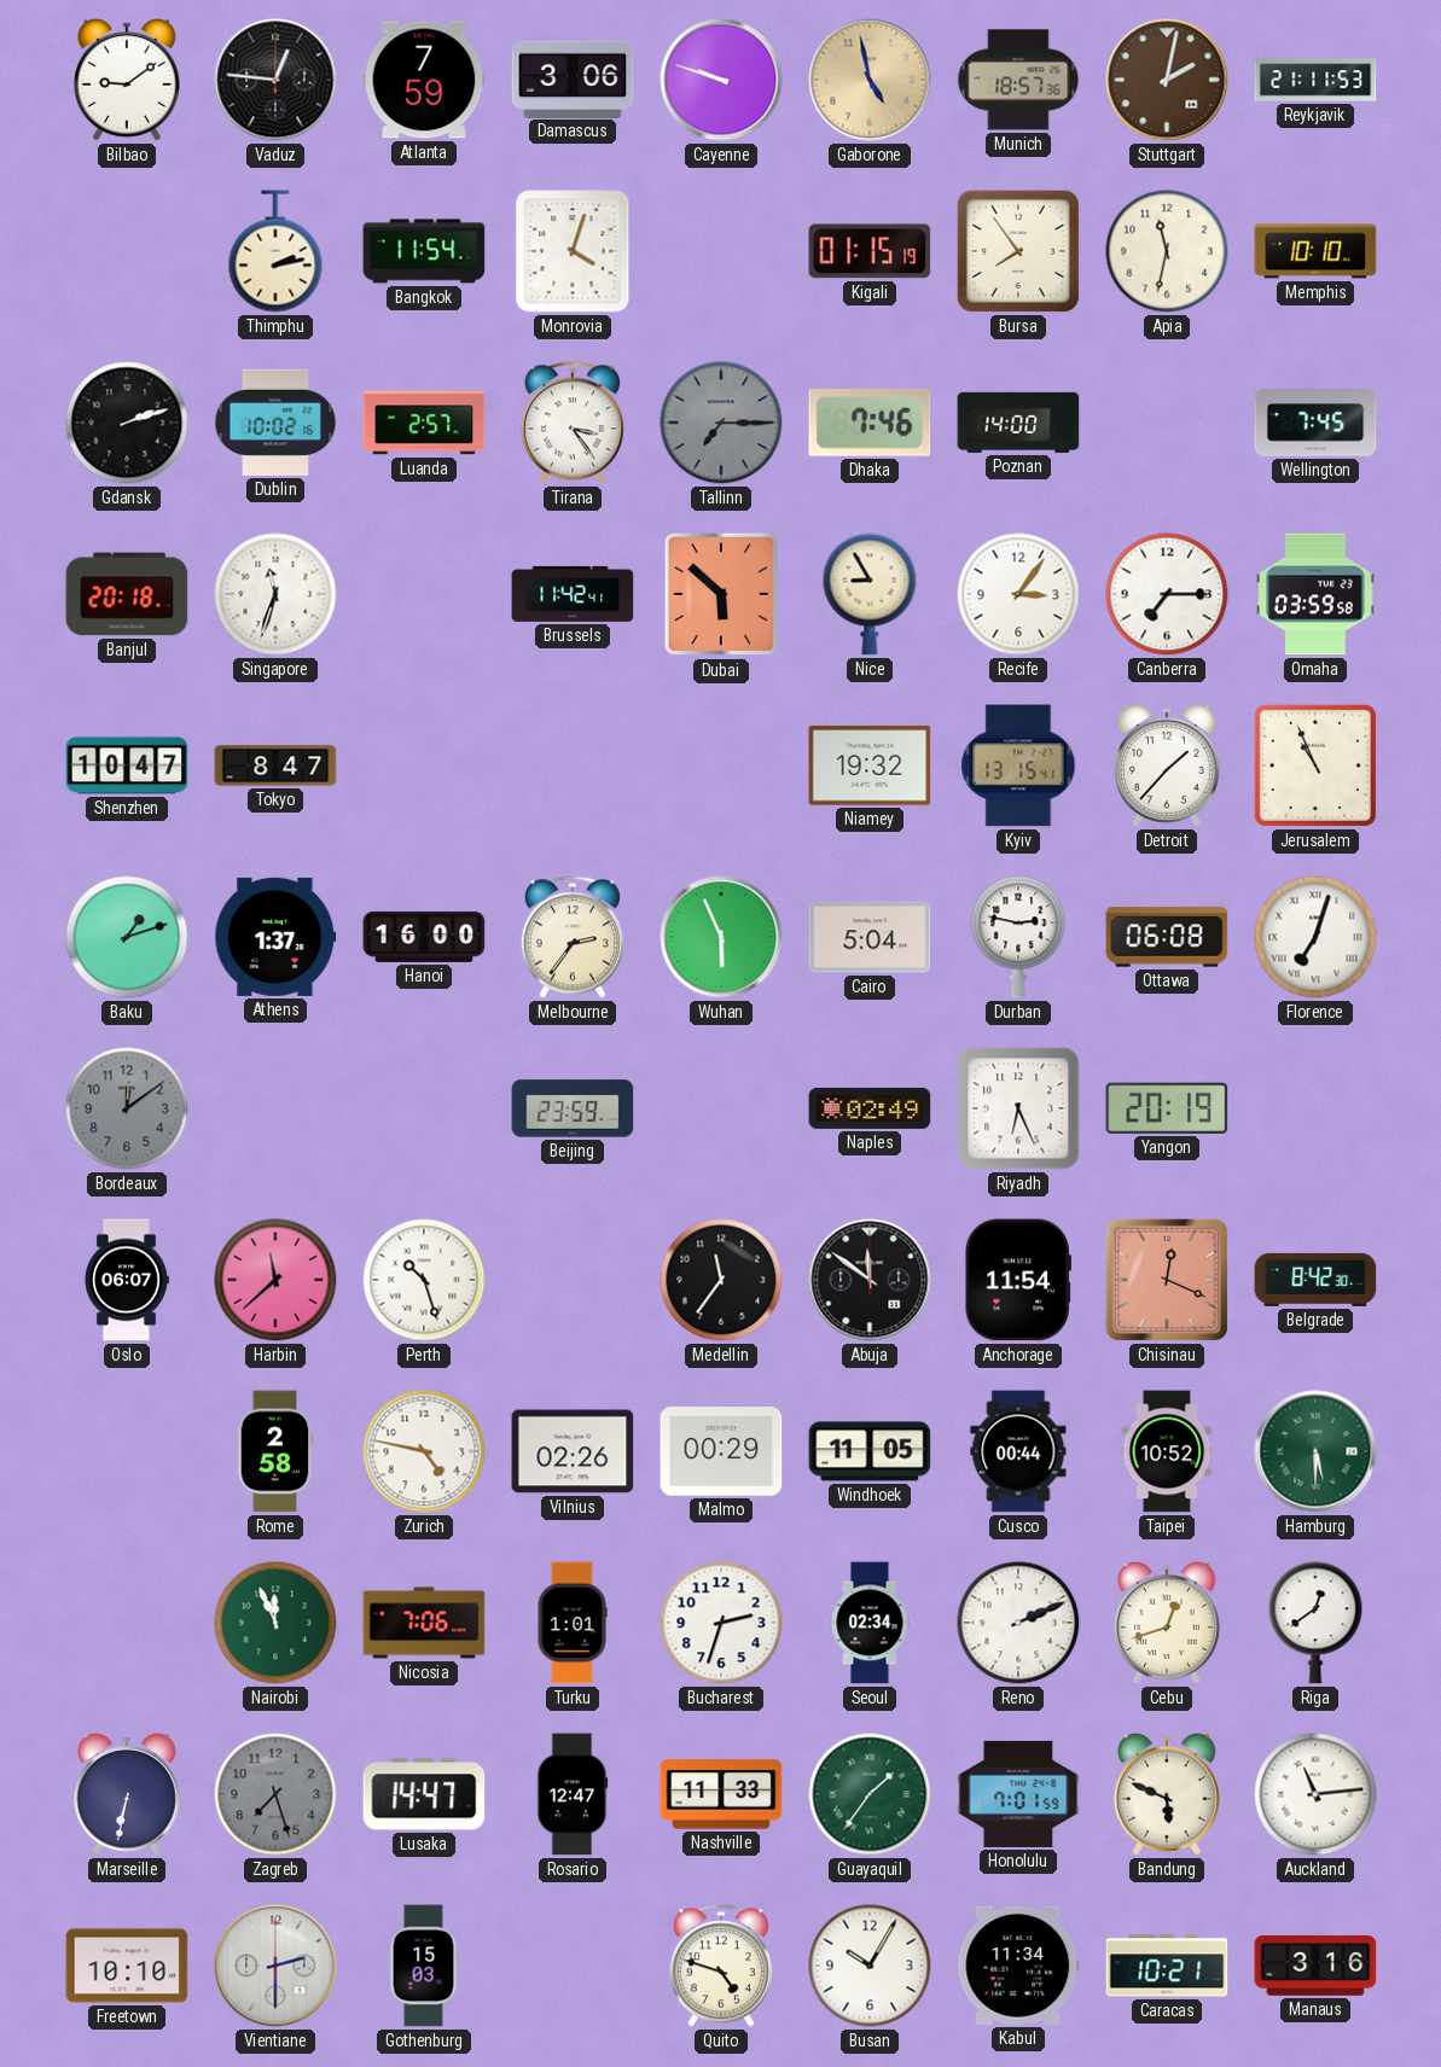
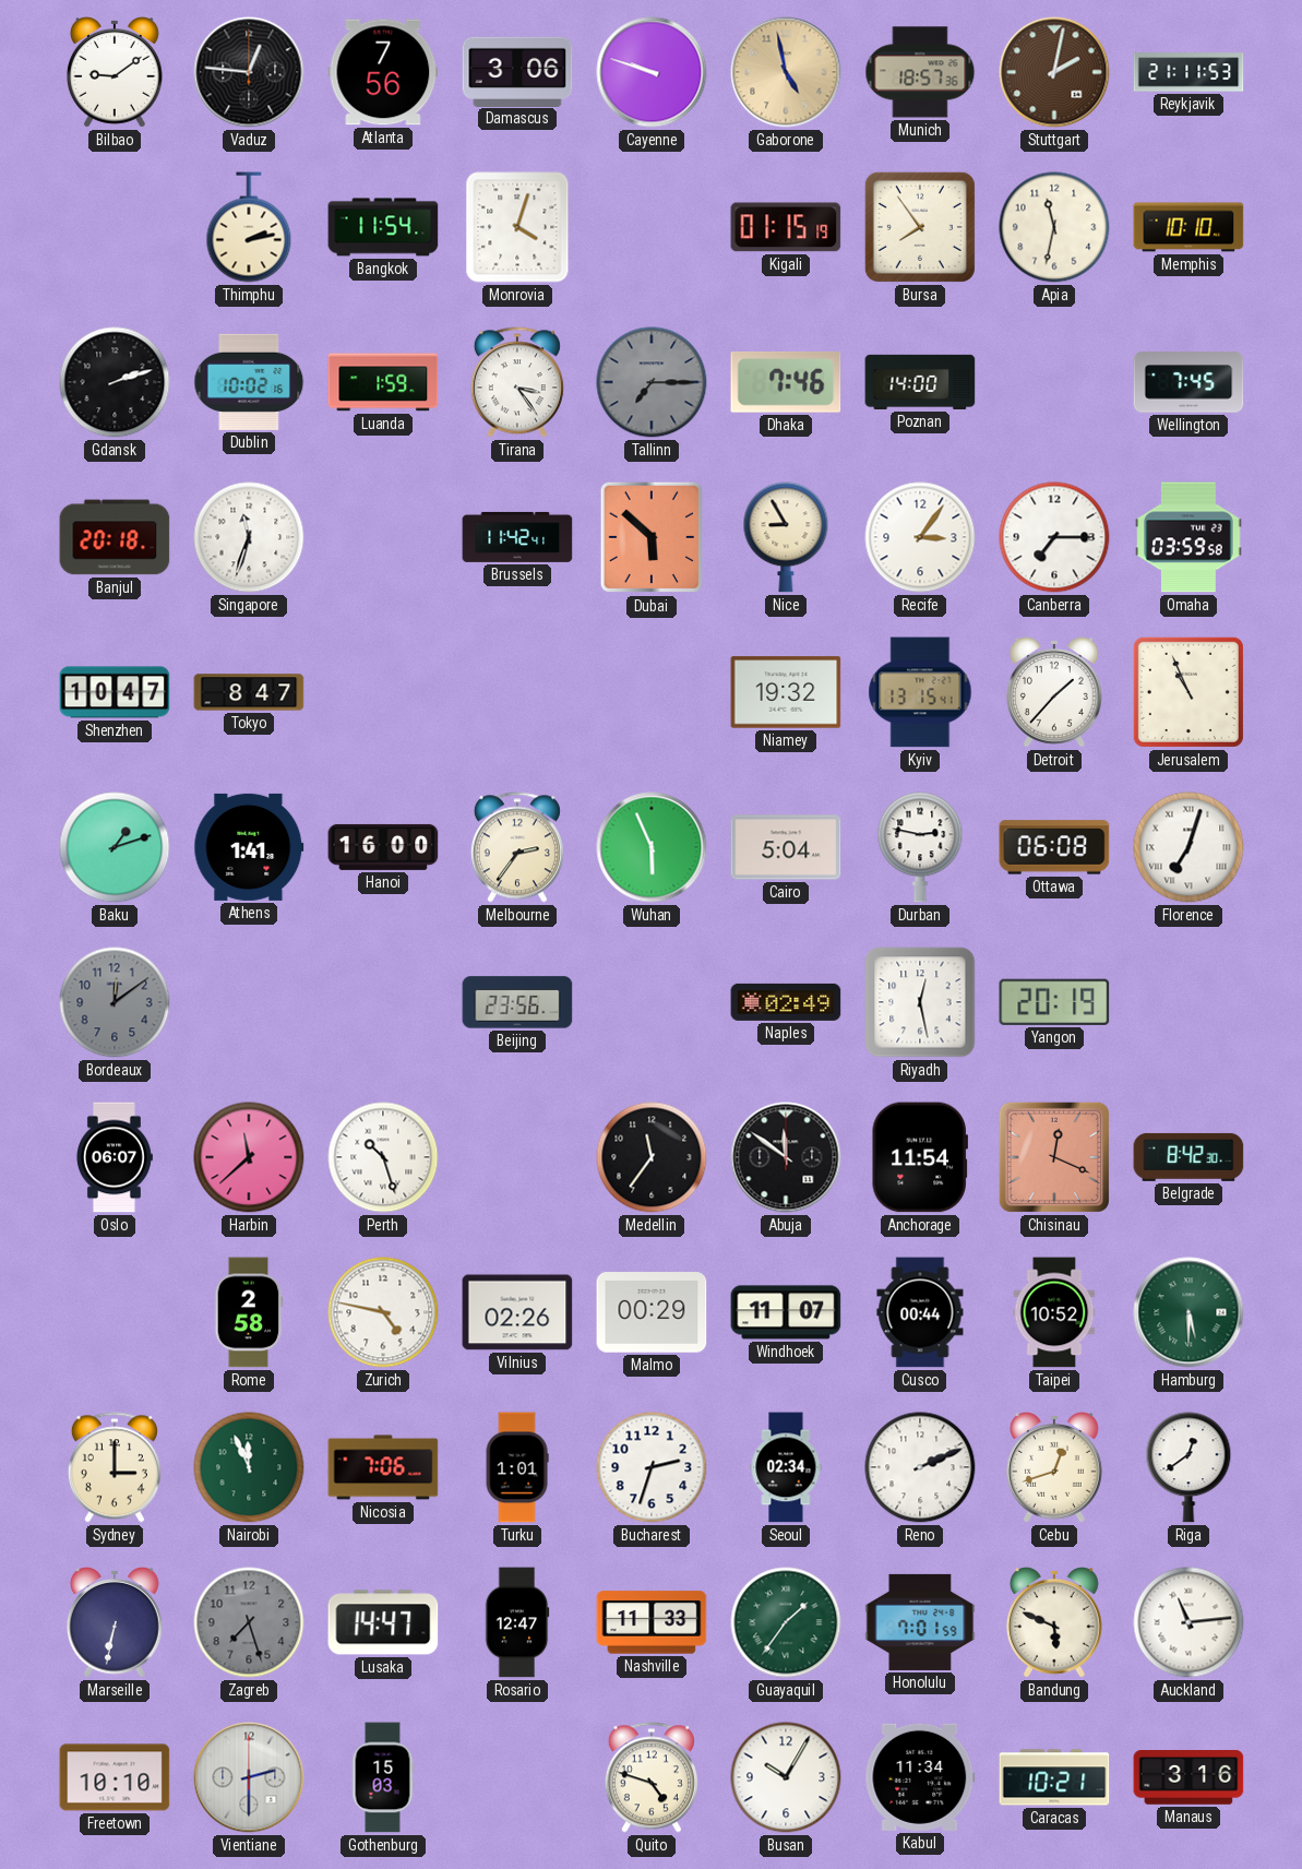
Atlanta: 7:59 -> 7:56 (383, 72)
Luanda: 2:57 -> 1:59 (383, 382)
Athens: 1:37 -> 1:41 (249, 847)
Beijing: 23:59 -> 23:56 (517, 1002)
Riyadh: 6:26 -> 12:28 (920, 1002)
Windhoek: 11:05 -> 11:07 (786, 1312)
Sydney: none -> 3:00 (115, 1467)
